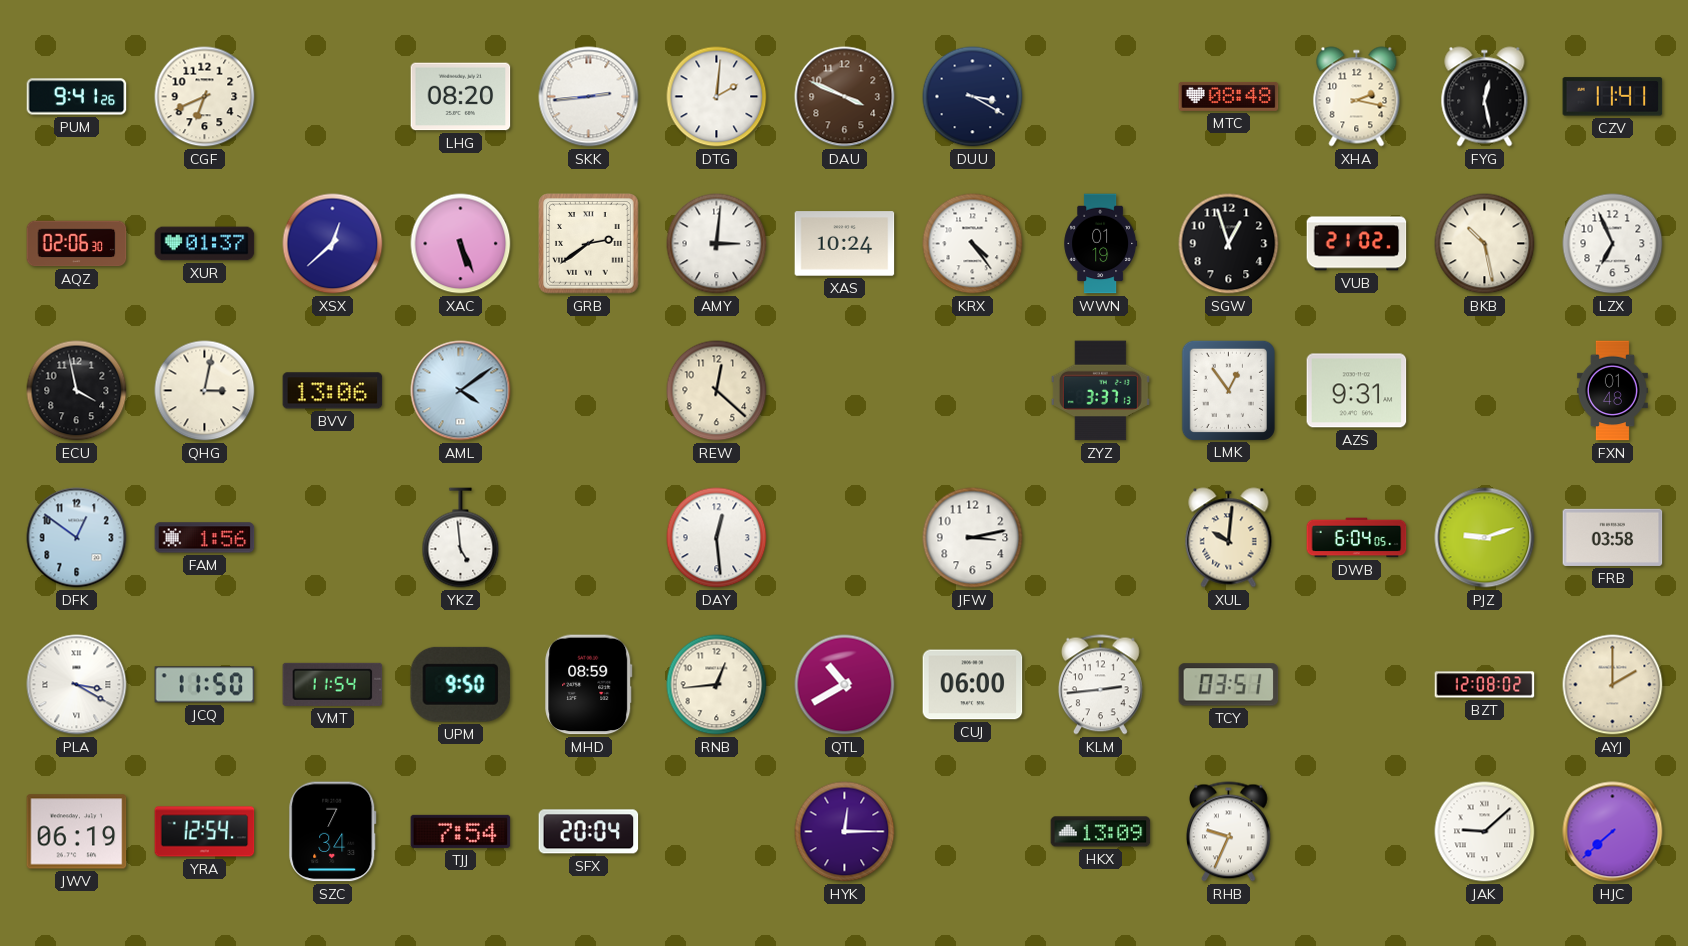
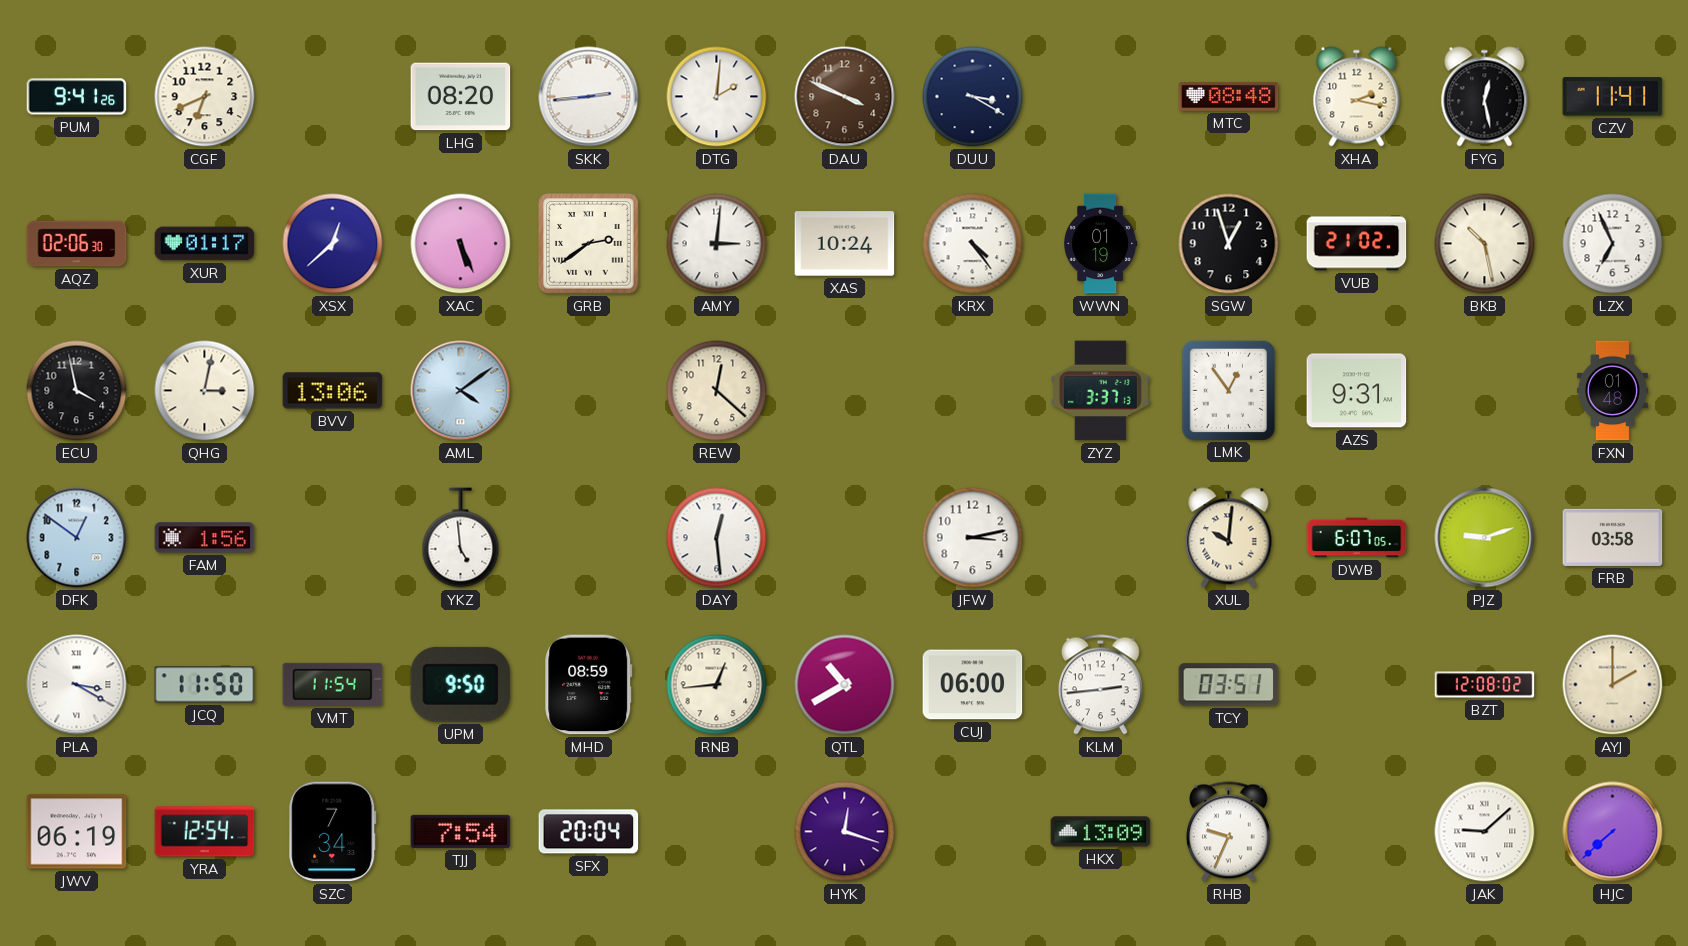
XUR: 01:37 -> 01:17 (205, 244)
DWB: 6:04 -> 6:07 (1357, 538)
HYK: 12:15 -> 12:18 (845, 832)
